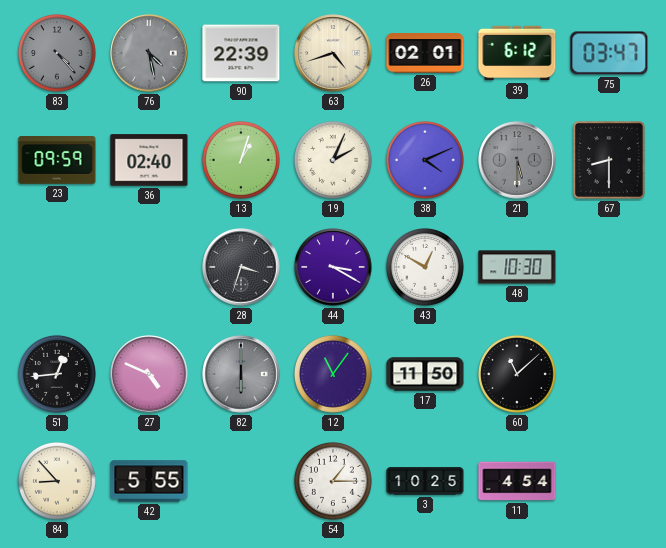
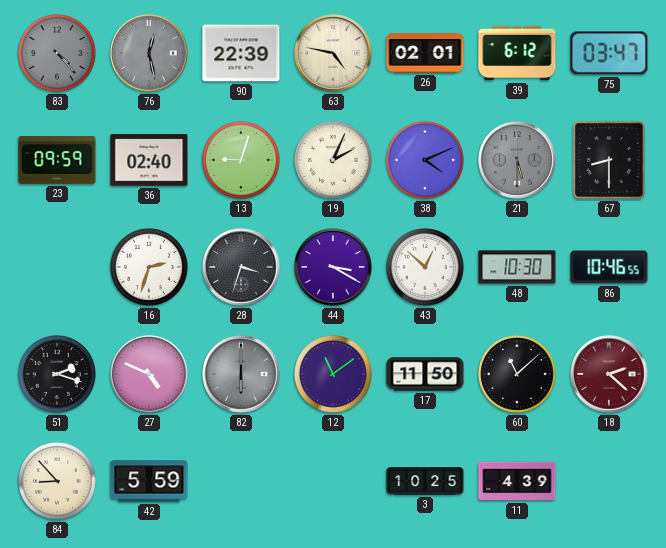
76: 4:28 -> 12:28 (149, 53)
63: 4:42 -> 4:47 (333, 53)
13: 1:03 -> 9:03 (241, 160)
16: none -> 2:33 (149, 267)
43: 12:50 -> 12:52 (425, 267)
86: none -> 10:46 (609, 267)
51: 12:44 -> 2:18 (57, 374)
12: 11:06 -> 11:09 (333, 374)
18: none -> 2:22 (609, 374)
42: 5:55 -> 5:59 (149, 481)
54: 1:15 -> none (333, 481)
11: 4:54 -> 4:39 (517, 481)
